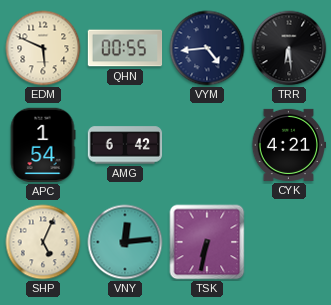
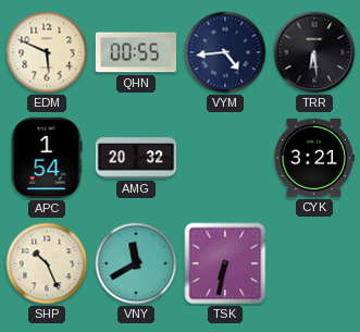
AMG: 6:42 -> 20:32 (136, 158)
CYK: 4:21 -> 3:21 (314, 158)
SHP: 5:04 -> 10:26 (47, 263)
VNY: 12:14 -> 11:40 (136, 263)
